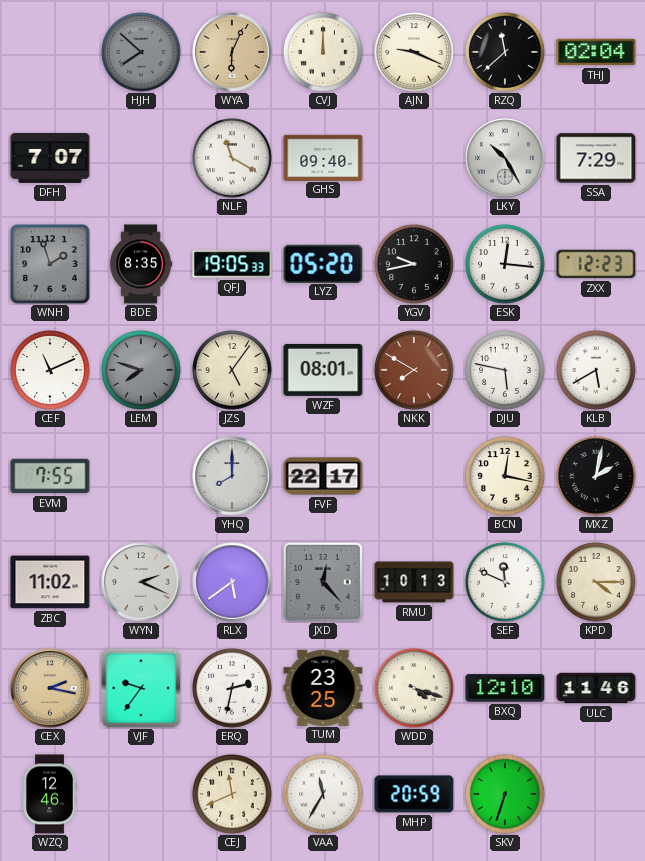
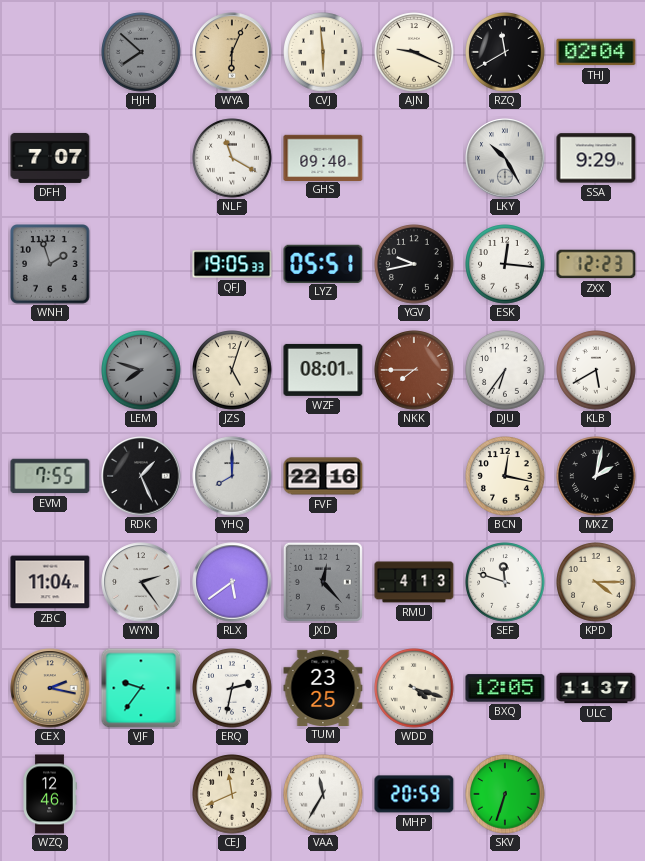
CVJ: 12:00 -> 5:59 (323, 52)
RZQ: 11:38 -> 11:40 (505, 52)
SSA: 7:29 -> 9:29 (596, 158)
BDE: 8:35 -> none (141, 264)
LYZ: 05:20 -> 05:51 (323, 263)
CEF: 11:11 -> none (50, 370)
JZS: 5:06 -> 5:03 (232, 370)
NKK: 7:50 -> 7:45 (414, 370)
DJU: 5:47 -> 6:36 (505, 370)
RDK: none -> 1:26 (141, 476)
FVF: 22:17 -> 22:16 (323, 476)
ZBC: 11:02 -> 11:04 (50, 582)
WYN: 2:19 -> 2:24 (141, 582)
RMU: 10:13 -> 4:13 (414, 582)
SEF: 11:49 -> 11:48 (505, 582)
BXQ: 12:10 -> 12:05 (505, 688)
ULC: 11:46 -> 11:37 (596, 688)
